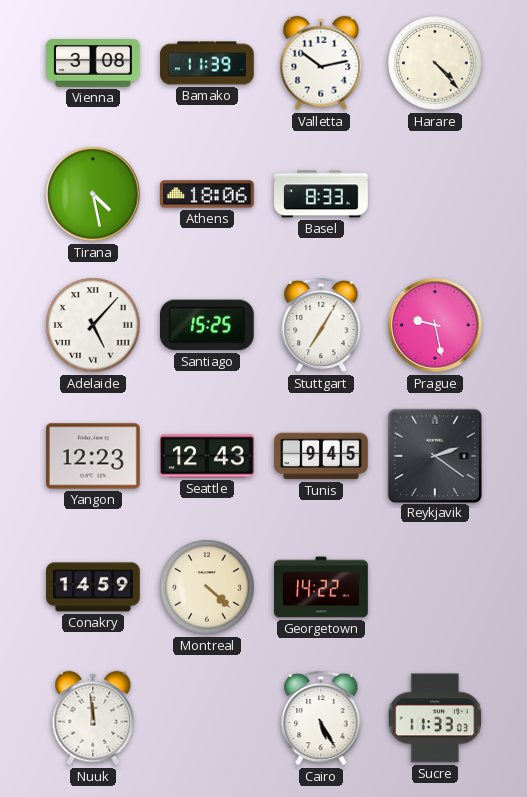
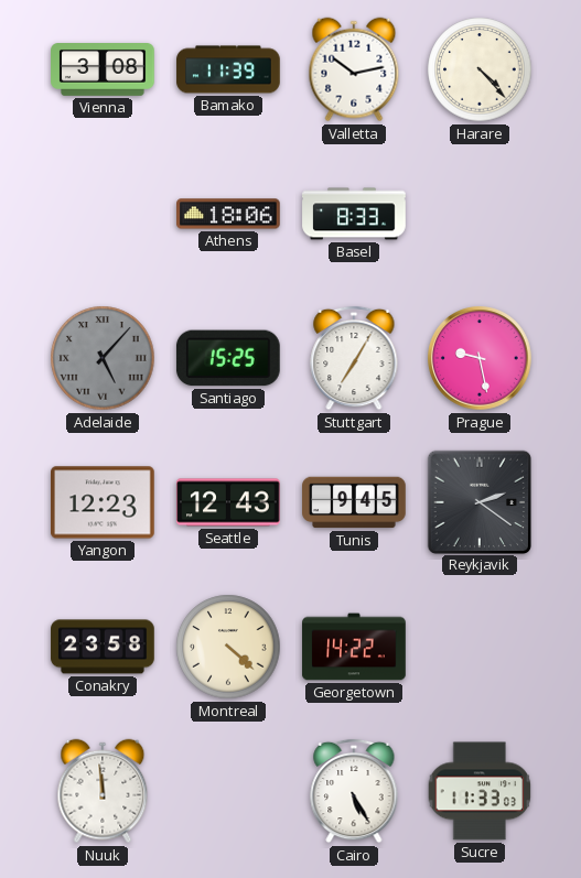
Tirana: 4:28 -> none (93, 194)
Adelaide dial: white -> grey (103, 358)
Conakry: 14:59 -> 23:58 (103, 647)
